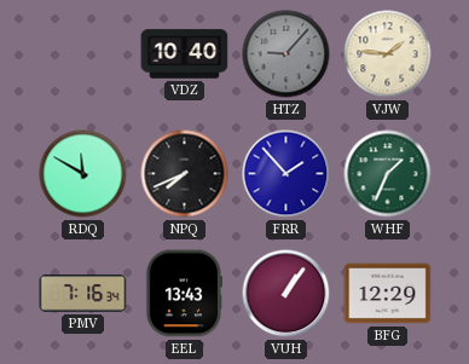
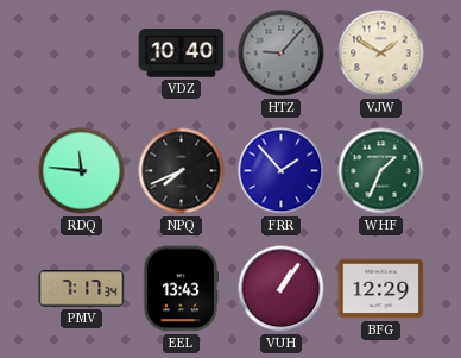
VJW: 1:46 -> 1:50 (381, 54)
RDQ: 11:50 -> 11:46 (82, 171)
PMV: 7:16 -> 7:17 (82, 289)
